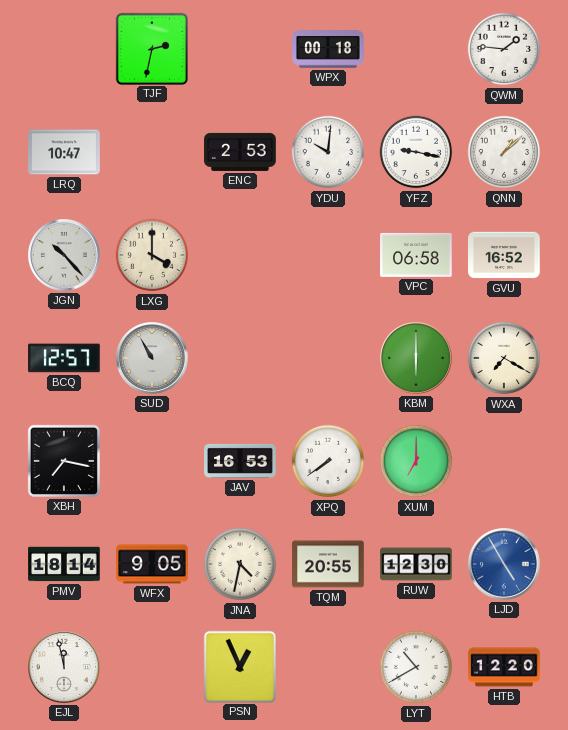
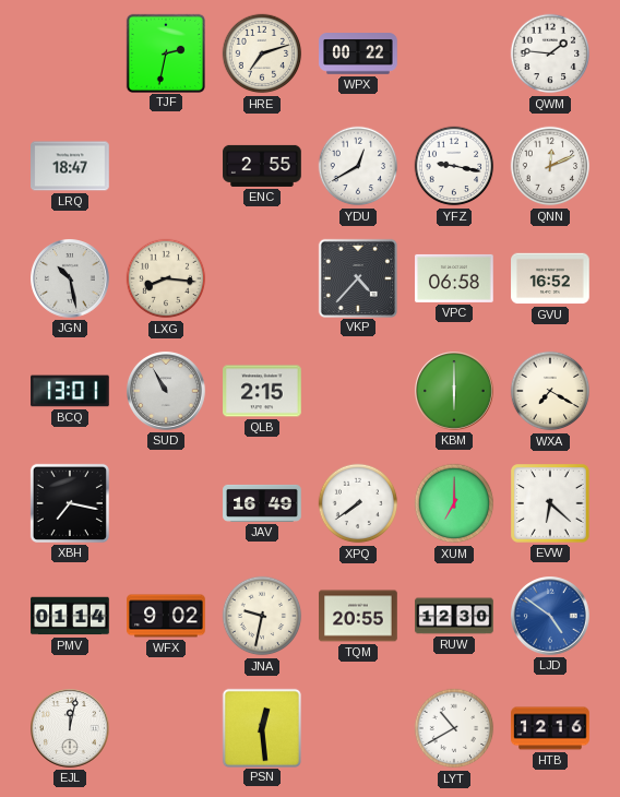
HRE: none -> 7:12 (262, 53)
WPX: 00:18 -> 00:22 (358, 53)
LRQ: 10:47 -> 18:47 (70, 166)
ENC: 2:53 -> 2:55 (262, 166)
YDU: 10:01 -> 12:40 (358, 166)
QNN: 1:08 -> 12:11 (550, 166)
JGN: 10:23 -> 10:28 (71, 279)
LXG: 4:00 -> 8:16 (166, 278)
VKP: none -> 4:37 (357, 277)
BCQ: 12:57 -> 13:01 (70, 391)
QLB: none -> 2:15 (262, 391)
JAV: 16:53 -> 16:49 (262, 503)
EVW: none -> 6:22 (550, 503)
PMV: 18:14 -> 01:14 (70, 616)
WFX: 9:05 -> 9:02 (166, 616)
JNA: 4:32 -> 9:32 (262, 616)
LJD: 4:55 -> 4:51 (551, 617)
EJL: 11:58 -> 12:02 (71, 729)
PSN: 12:56 -> 12:29 (261, 727)
HTB: 12:20 -> 12:16 (550, 728)
